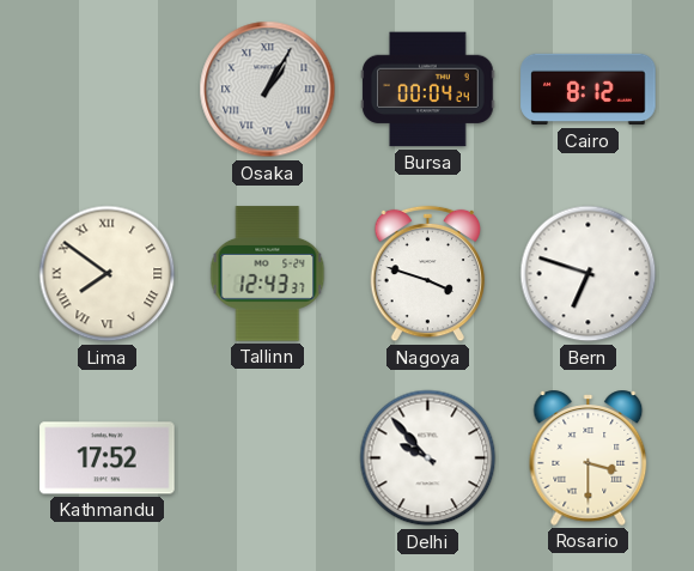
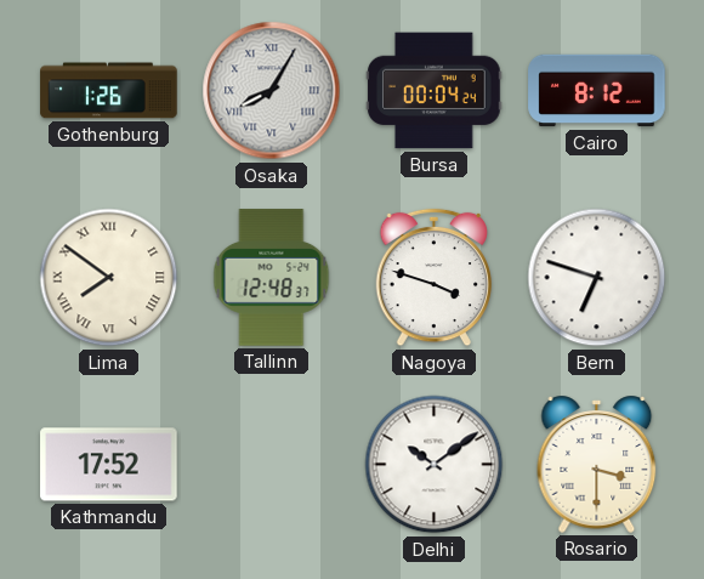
Gothenburg: none -> 1:26 (109, 91)
Osaka: 1:05 -> 8:05 (272, 91)
Tallinn: 12:43 -> 12:48 (272, 278)
Delhi: 9:53 -> 10:09 (435, 465)
